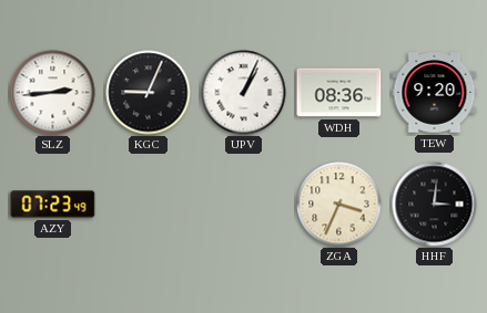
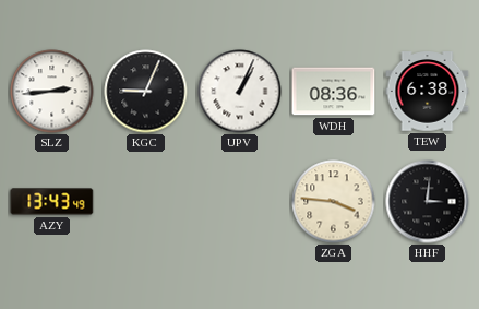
TEW: 9:20 -> 6:38 (428, 92)
AZY: 07:23 -> 13:43 (52, 202)
ZGA: 3:34 -> 3:46 (334, 202)
